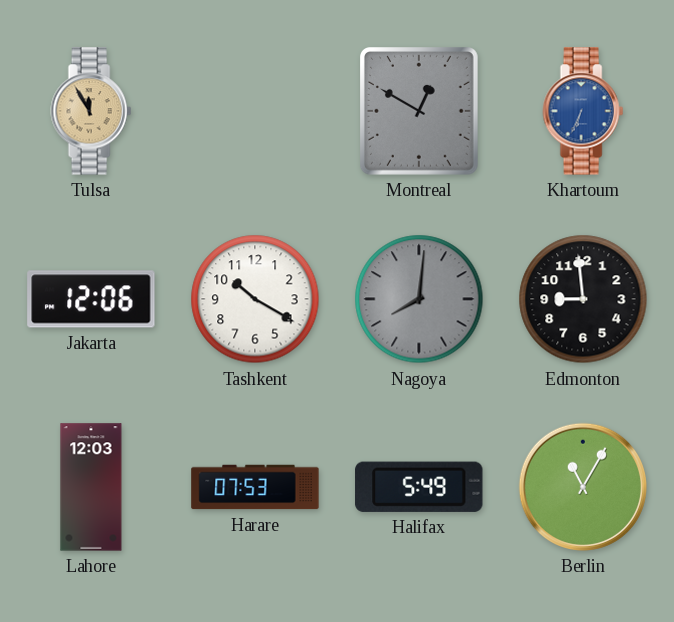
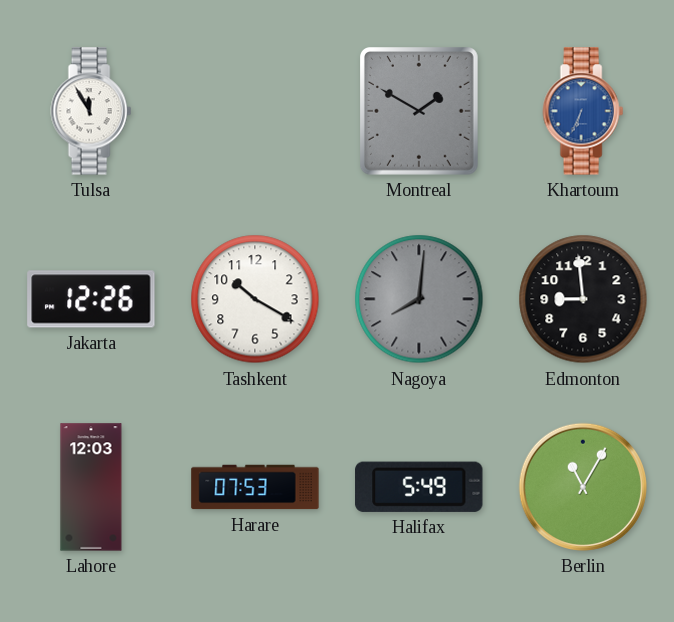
Tulsa dial: champagne -> white (91, 111)
Montreal: 12:50 -> 1:50 (420, 112)
Jakarta: 12:06 -> 12:26 (91, 299)
